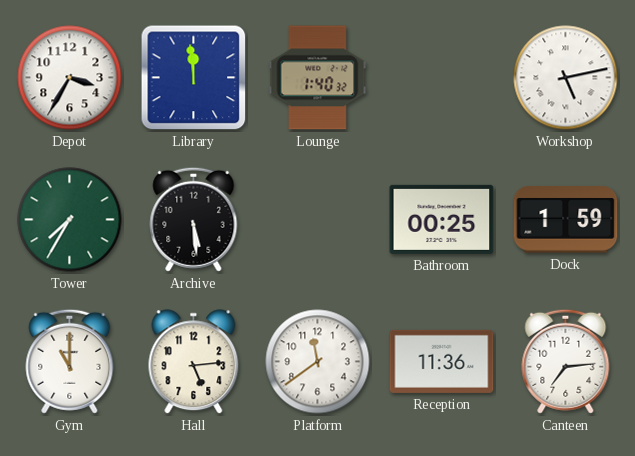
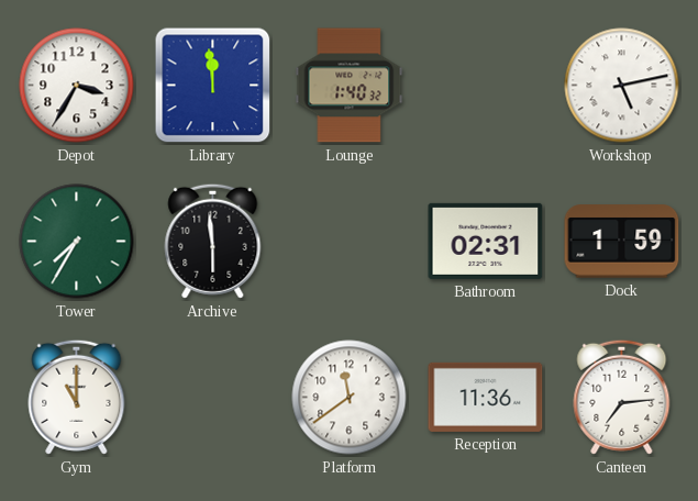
Archive: 5:29 -> 5:59 (213, 241)
Bathroom: 00:25 -> 02:31 (486, 241)
Hall: 5:14 -> none (194, 362)
